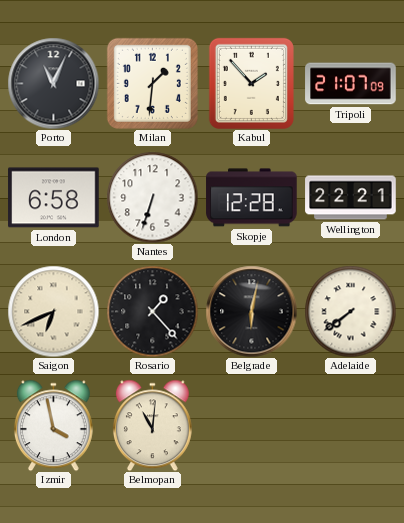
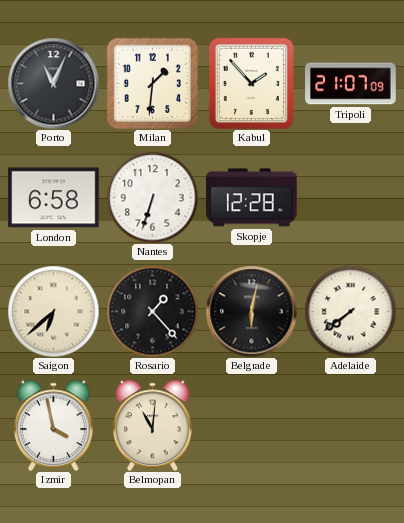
Wellington: 22:21 -> none (351, 198)
Saigon: 6:41 -> 6:38 (53, 311)
